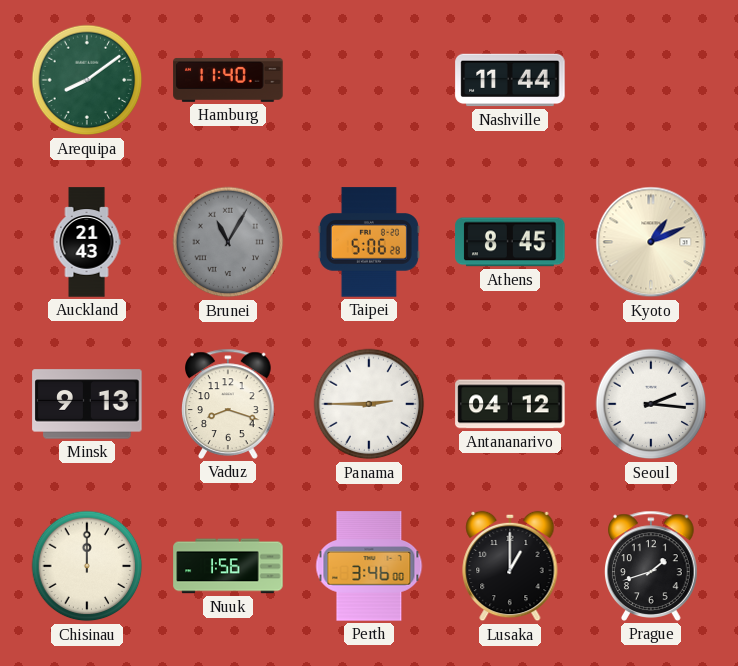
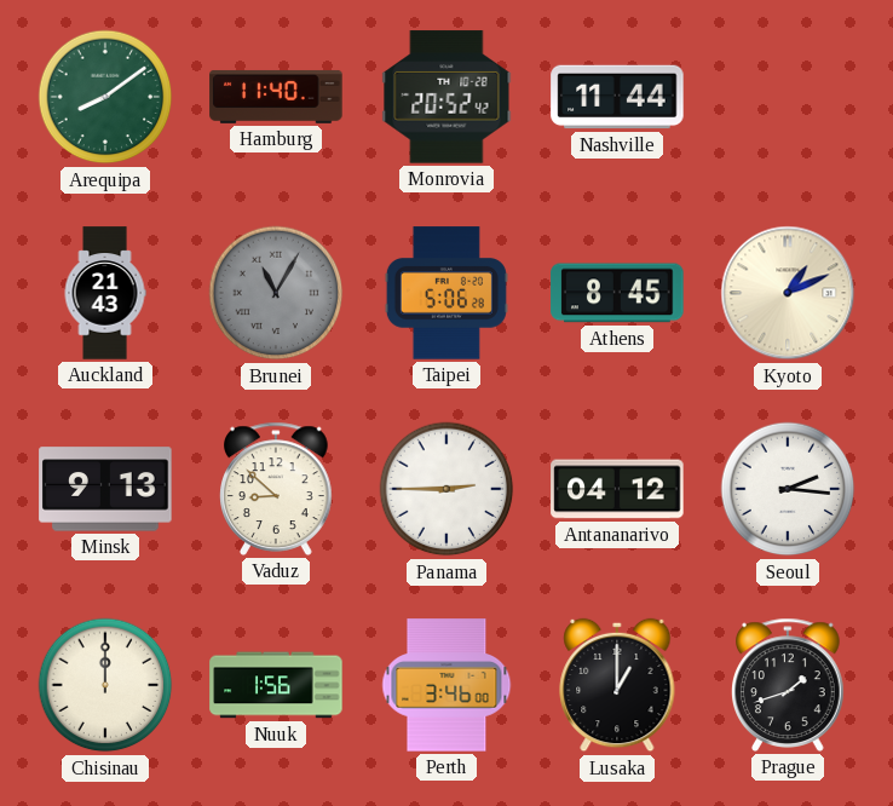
Monrovia: none -> 20:52 (447, 97)
Vaduz: 8:18 -> 8:52 (277, 489)
